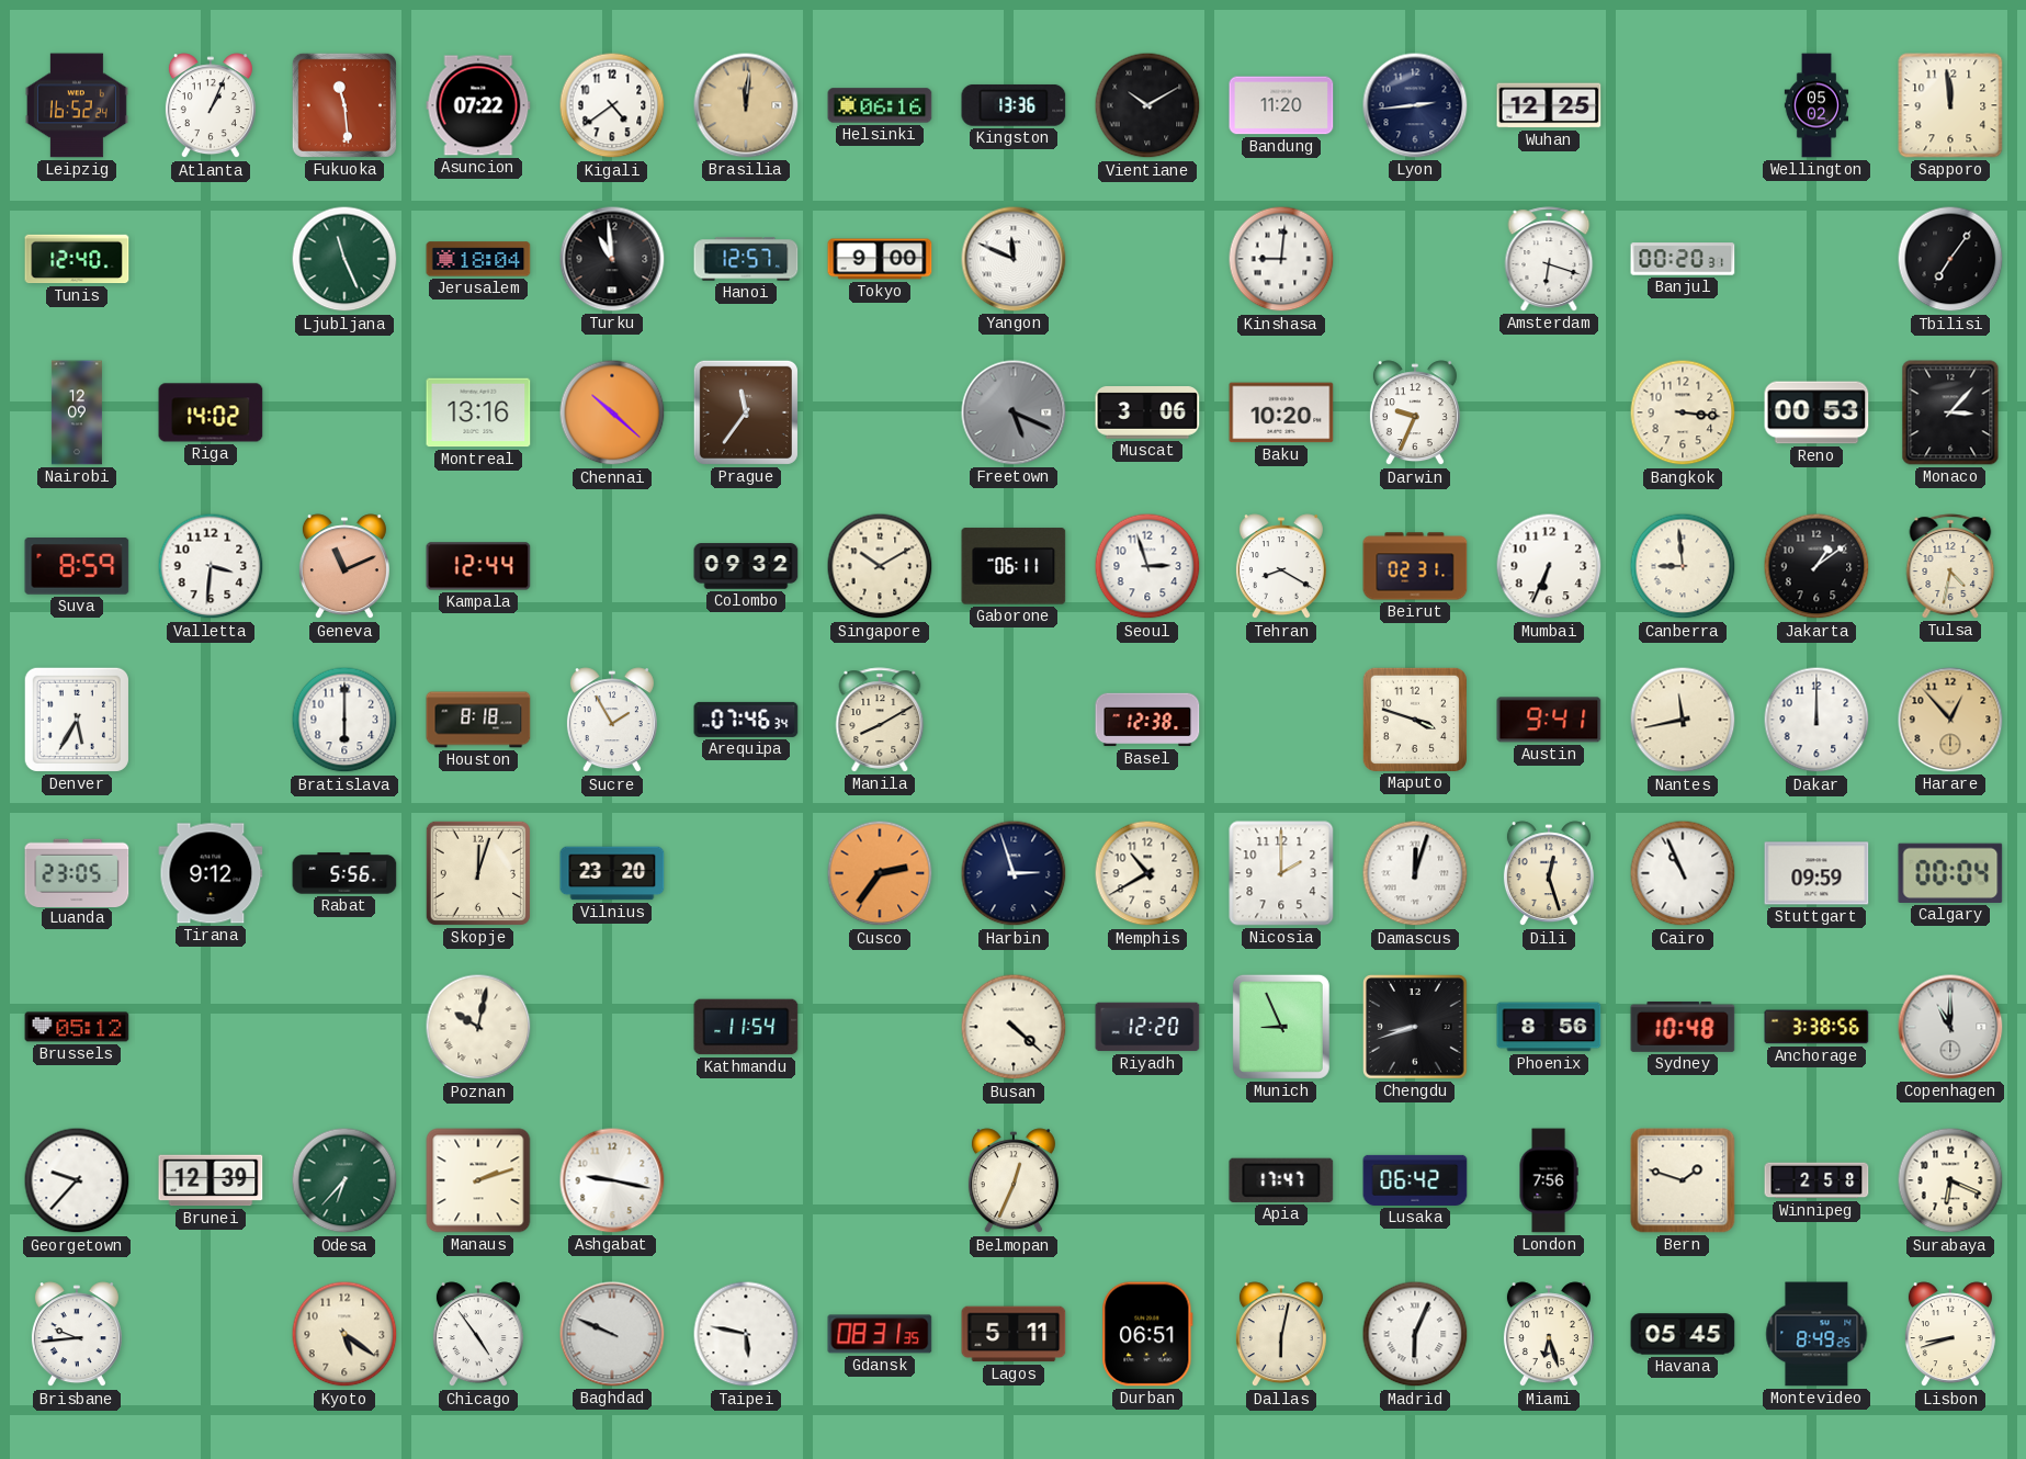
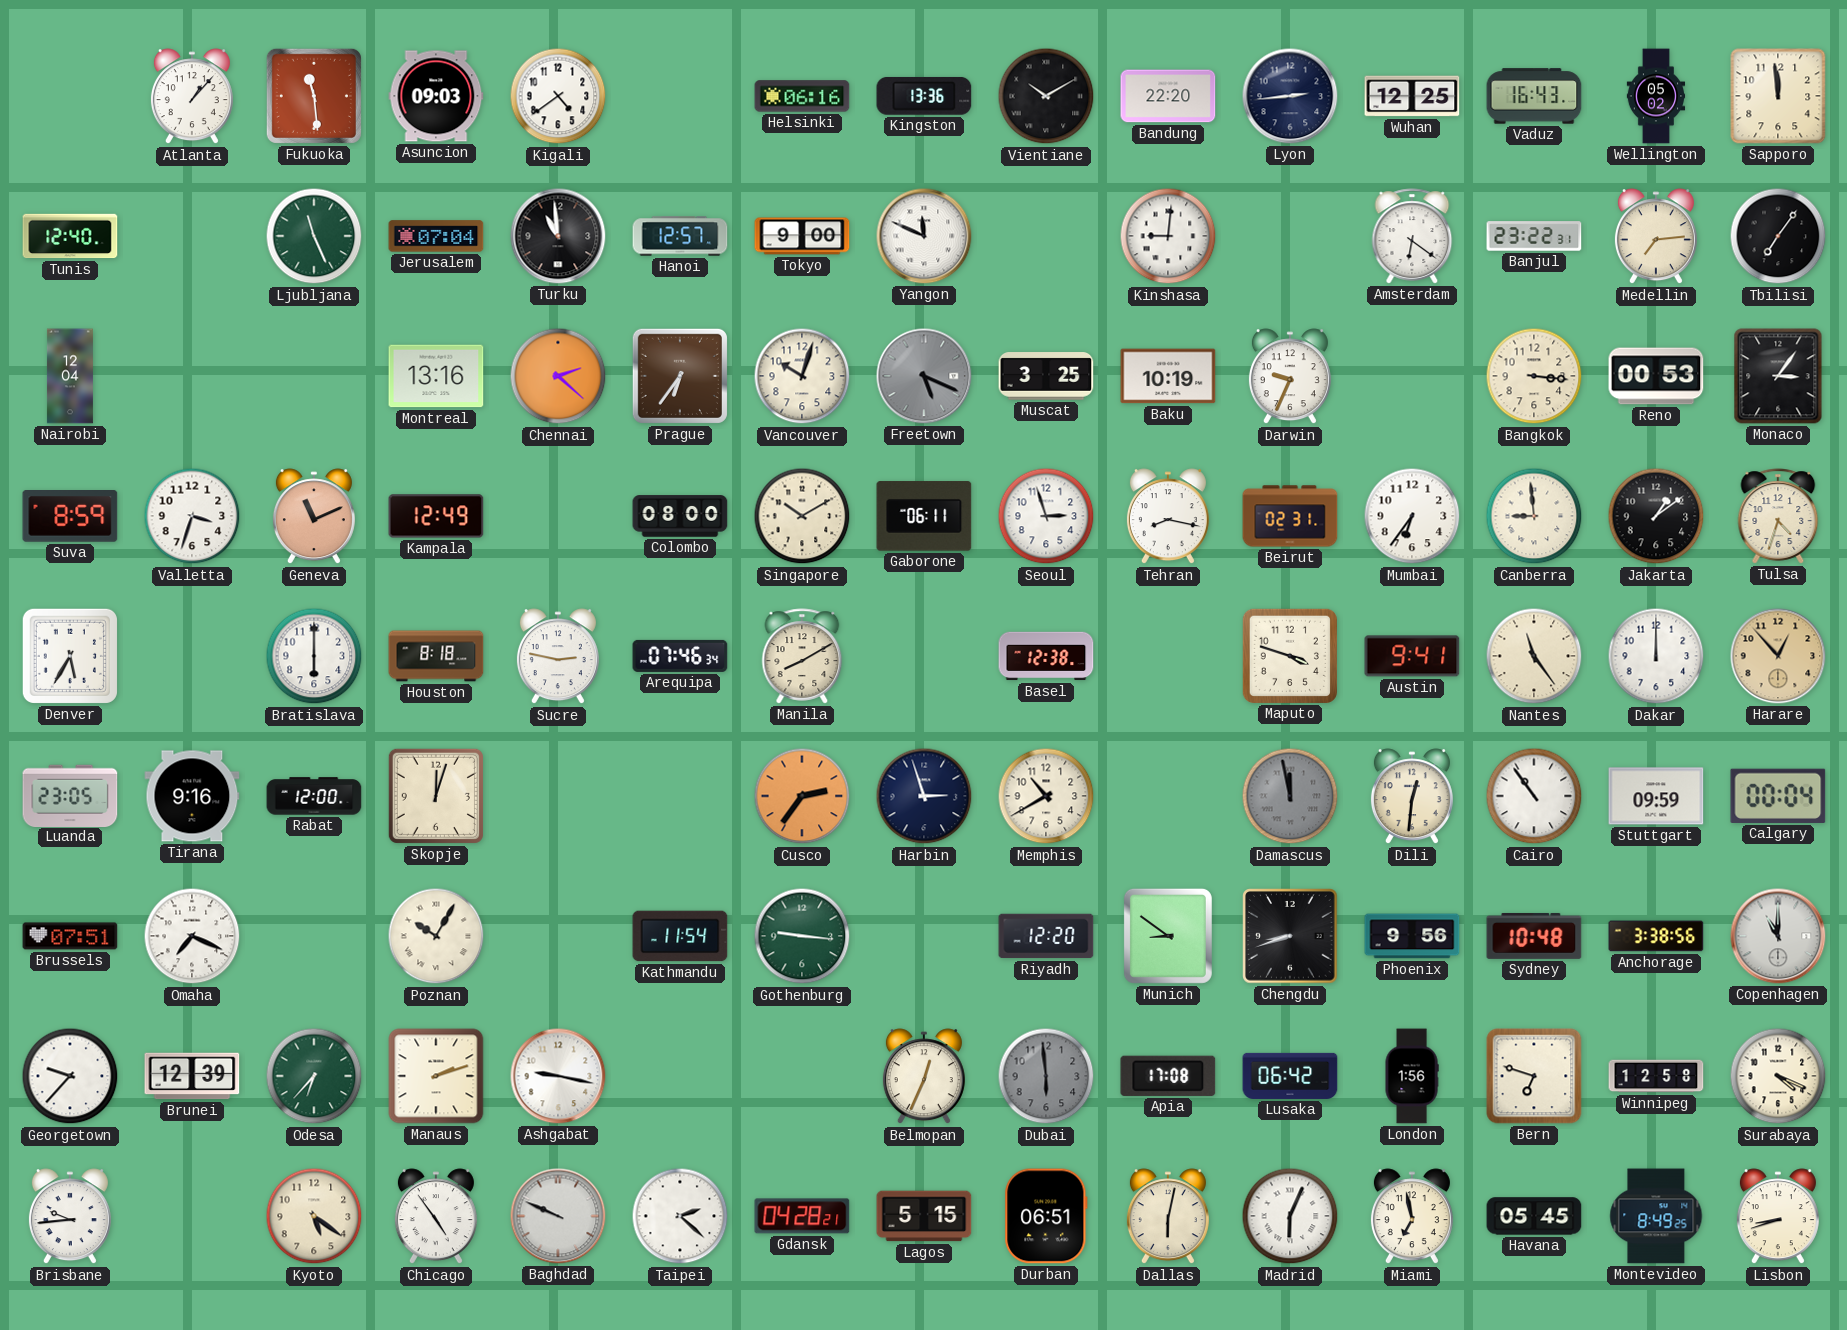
Leipzig: 16:52 -> none (77, 105)
Atlanta: 1:04 -> 1:07 (192, 97)
Asuncion: 07:22 -> 09:03 (436, 96)
Brasilia: 12:01 -> none (746, 105)
Bandung: 11:20 -> 22:20 (1168, 96)
Vaduz: none -> 16:43 (1534, 96)
Jerusalem: 18:04 -> 07:04 (436, 236)
Amsterdam: 6:18 -> 6:21 (1412, 236)
Banjul: 00:20 -> 23:22 (1534, 236)
Medellin: none -> 7:14 (1656, 237)
Nairobi: 12:09 -> 12:04 (70, 376)
Riga: 14:02 -> none (211, 412)
Chennai: 10:22 -> 2:22 (558, 376)
Prague: 11:36 -> 6:36 (680, 376)
Vancouver: none -> 10:03 (802, 376)
Muscat: 3:06 -> 3:25 (1046, 376)
Baku: 10:20 -> 10:19 (1168, 376)
Monaco: 3:07 -> 3:06 (1778, 376)
Valletta: 3:31 -> 3:33 (192, 516)
Kampala: 12:44 -> 12:49 (436, 516)
Colombo: 09:32 -> 08:00 (680, 516)
Tehran: 8:20 -> 8:17 (1168, 517)
Mumbai: 6:34 -> 6:36 (1412, 516)
Tulsa: 4:32 -> 4:33 (1778, 516)
Sucre: 1:55 -> 2:47 (558, 657)
Nantes: 11:43 -> 11:24 (1534, 656)
Tirana: 9:12 -> 9:16 (192, 796)
Rabat: 5:56 -> 12:00 (314, 796)
Vilnius: 23:20 -> none (612, 873)
Nicosia: 2:00 -> none (1281, 873)
Damascus: 12:03 -> 11:58 (1290, 796)
Damascus dial: white -> grey (1290, 796)
Dili: 12:27 -> 12:31 (1412, 797)
Cairo: 10:56 -> 10:54 (1534, 796)
Brussels: 05:12 -> 07:51 (70, 936)
Omaha: none -> 7:19 (192, 936)
Poznan: 10:02 -> 10:05 (436, 936)
Gothenburg: none -> 9:16 (802, 936)
Busan: 4:22 -> none (1014, 1027)
Munich: 8:56 -> 8:51 (1168, 936)
Phoenix: 8:56 -> 9:56 (1412, 936)
Dubai: none -> 5:59 (1046, 1076)
Apia: 17:47 -> 17:08 (1168, 1076)
London: 7:56 -> 1:56 (1412, 1076)
Bern: 1:48 -> 6:48 (1534, 1076)
Winnipeg: 2:58 -> 12:58 (1656, 1076)
Surabaya: 6:19 -> 4:19 (1778, 1076)
Taipei: 5:47 -> 2:22 (680, 1216)
Gdansk: 08:31 -> 04:28 (802, 1216)
Lagos: 5:11 -> 5:15 (924, 1216)
Miami: 6:27 -> 6:58 (1412, 1217)
